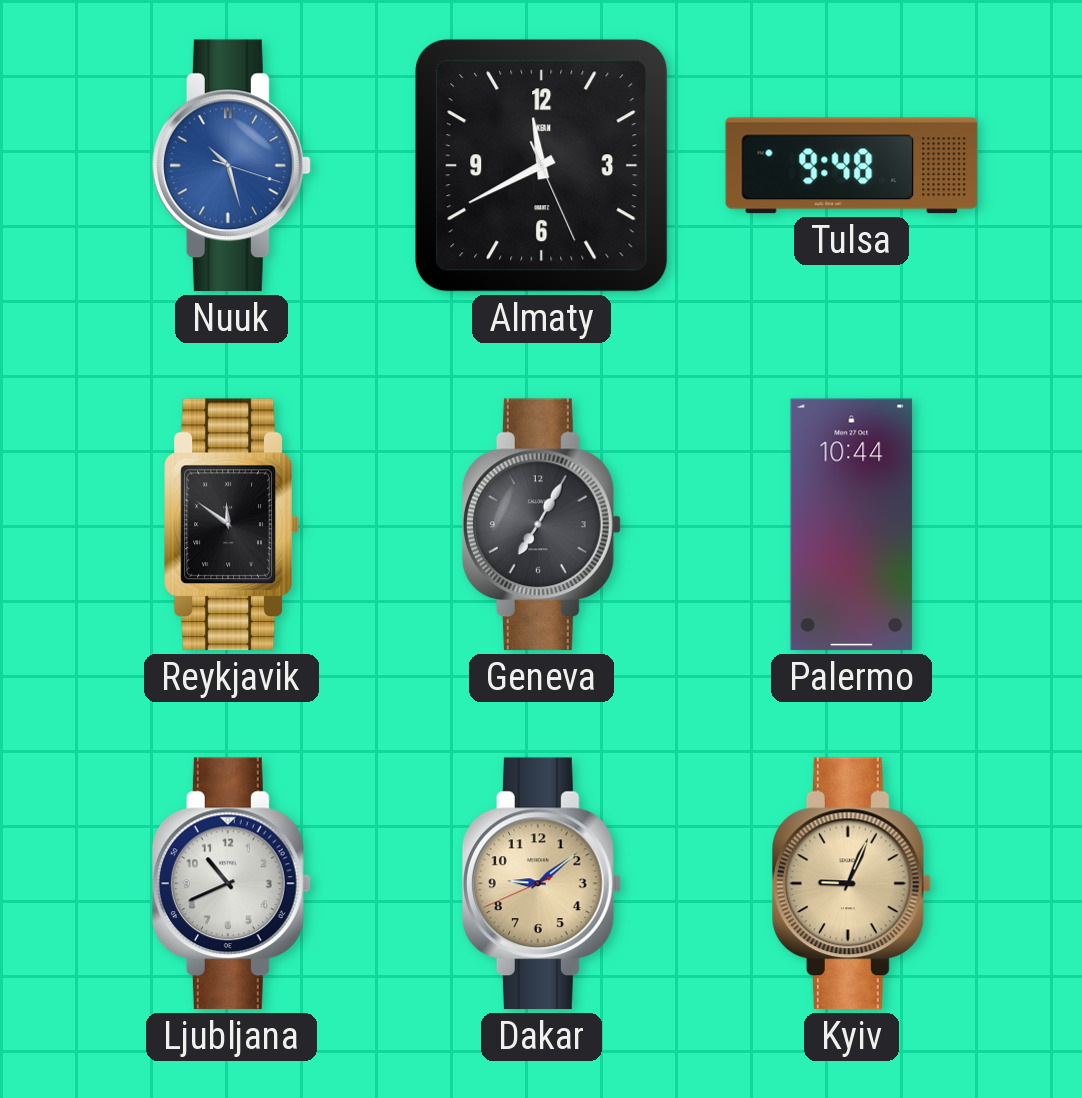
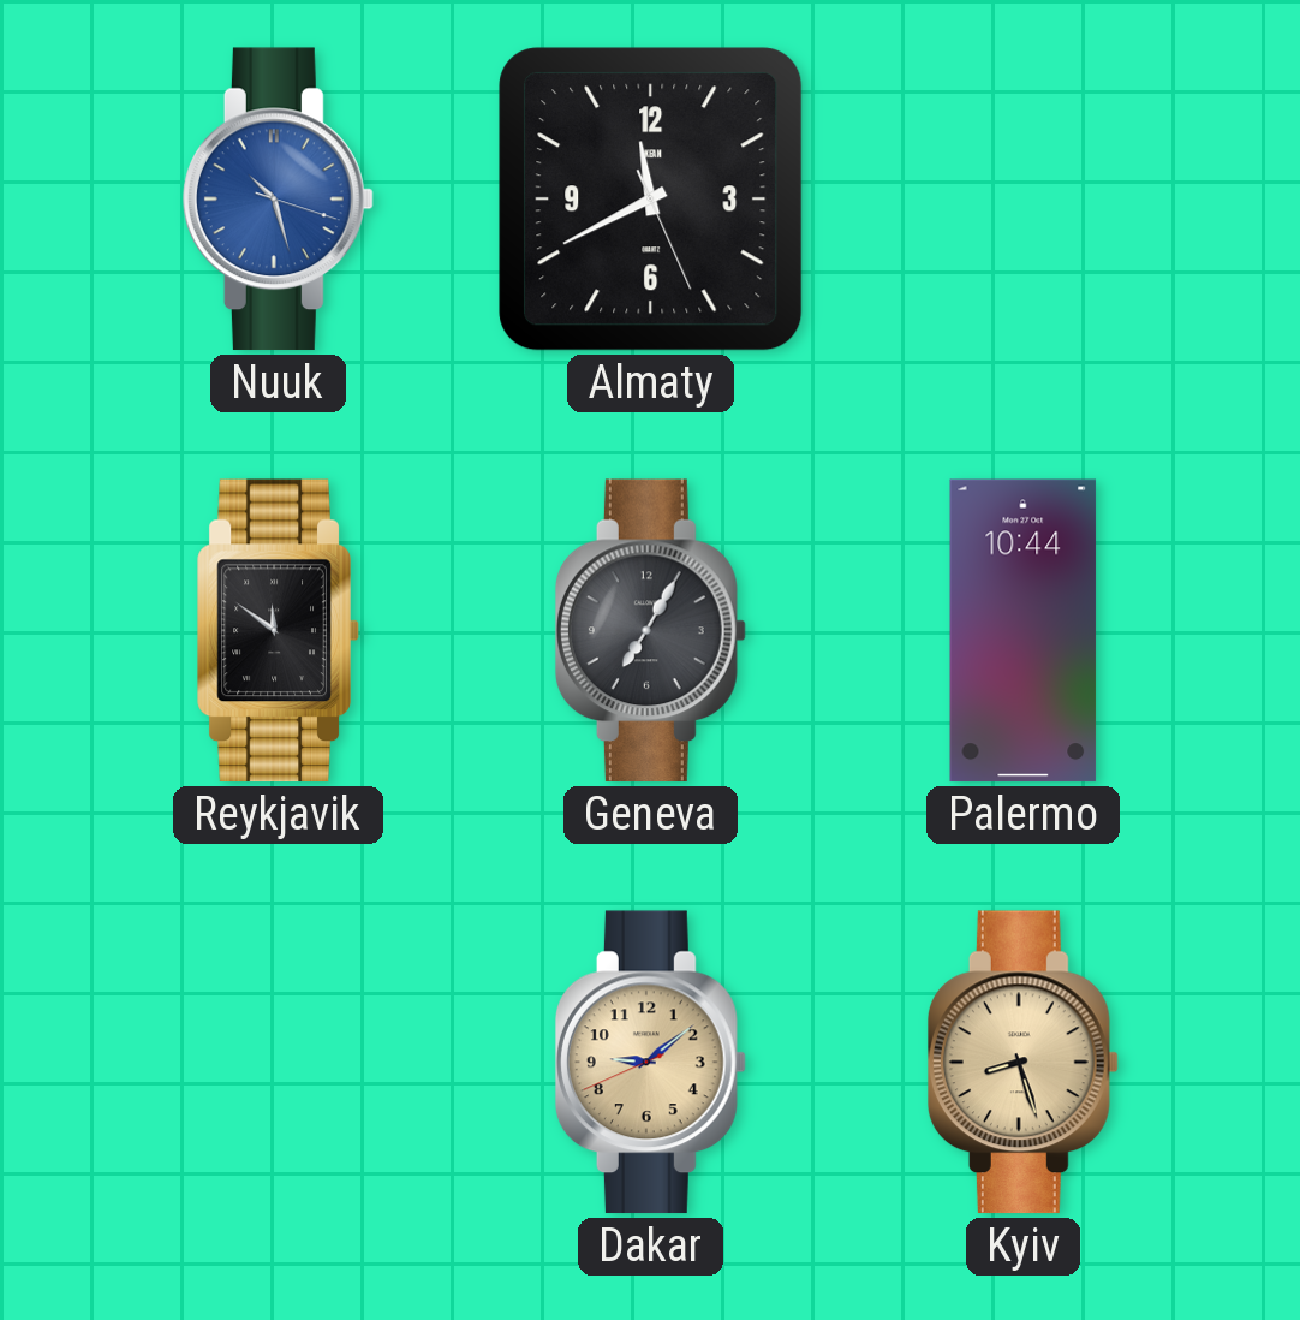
Tulsa: 9:48 -> none (852, 166)
Ljubljana: 10:41 -> none (231, 884)
Kyiv: 9:04 -> 8:27 (1022, 1063)
